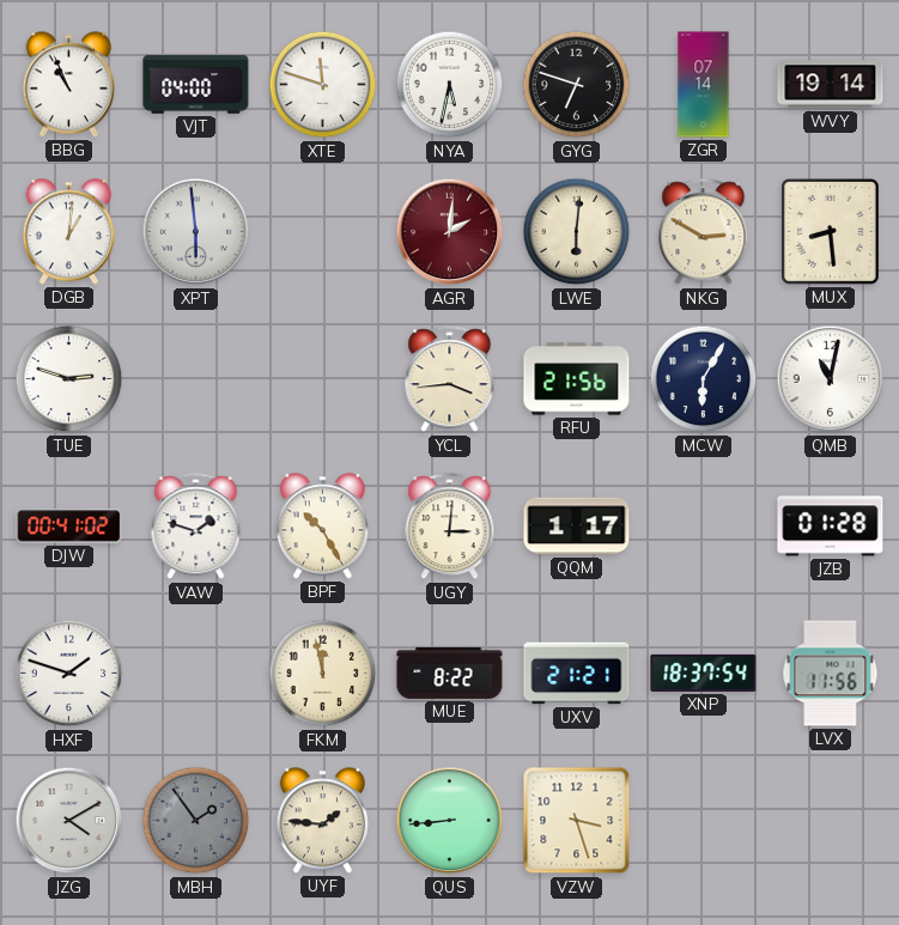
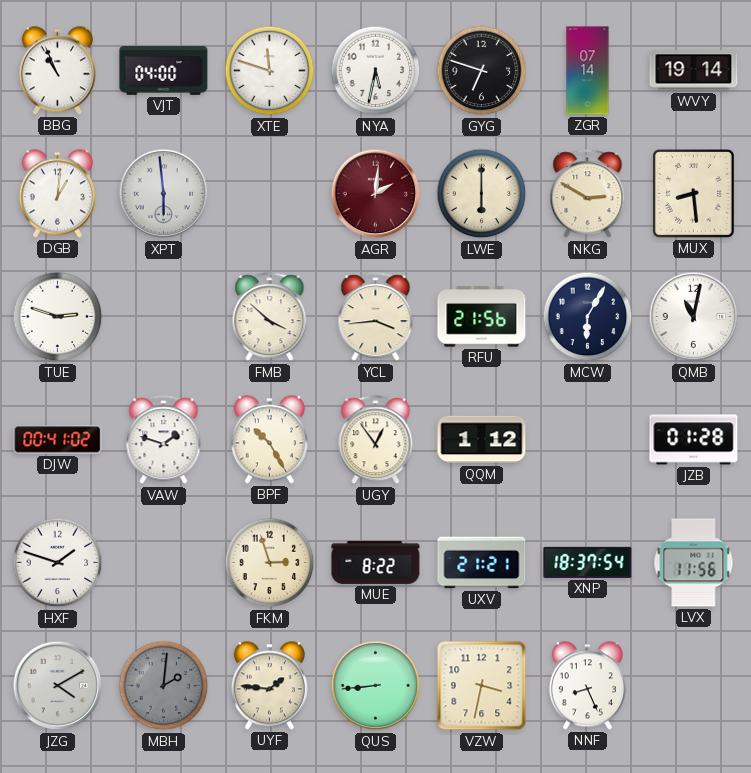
LWE: 6:01 -> 6:00 (482, 194)
FMB: none -> 3:52 (270, 317)
UGY: 3:01 -> 12:54 (376, 440)
QQM: 1:17 -> 1:12 (482, 440)
FKM: 11:58 -> 2:57 (270, 563)
MBH: 1:54 -> 2:01 (164, 686)
VZW: 3:27 -> 3:32 (482, 686)
NNF: none -> 8:26 (587, 686)
